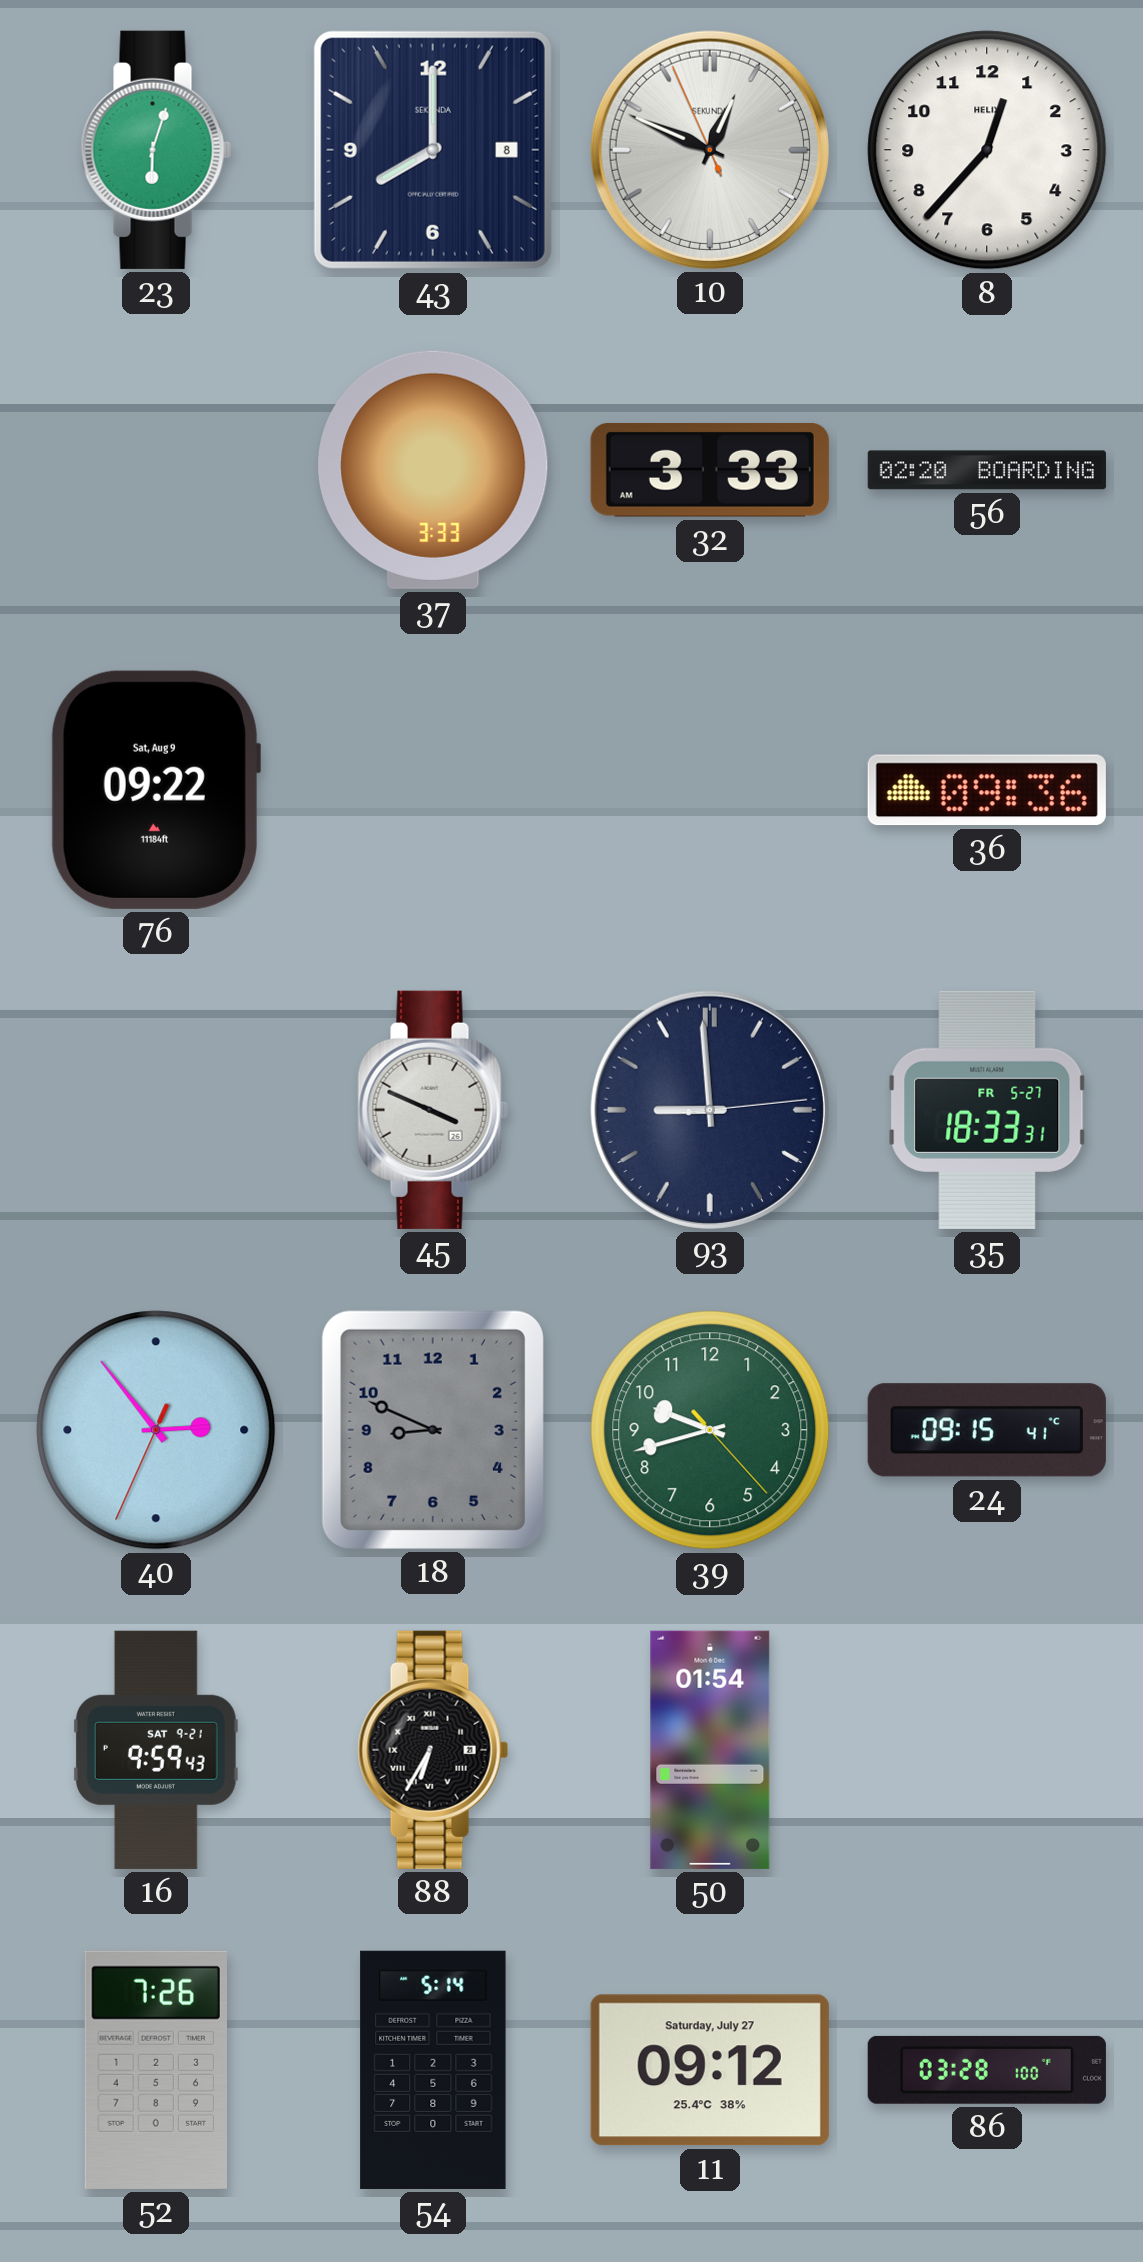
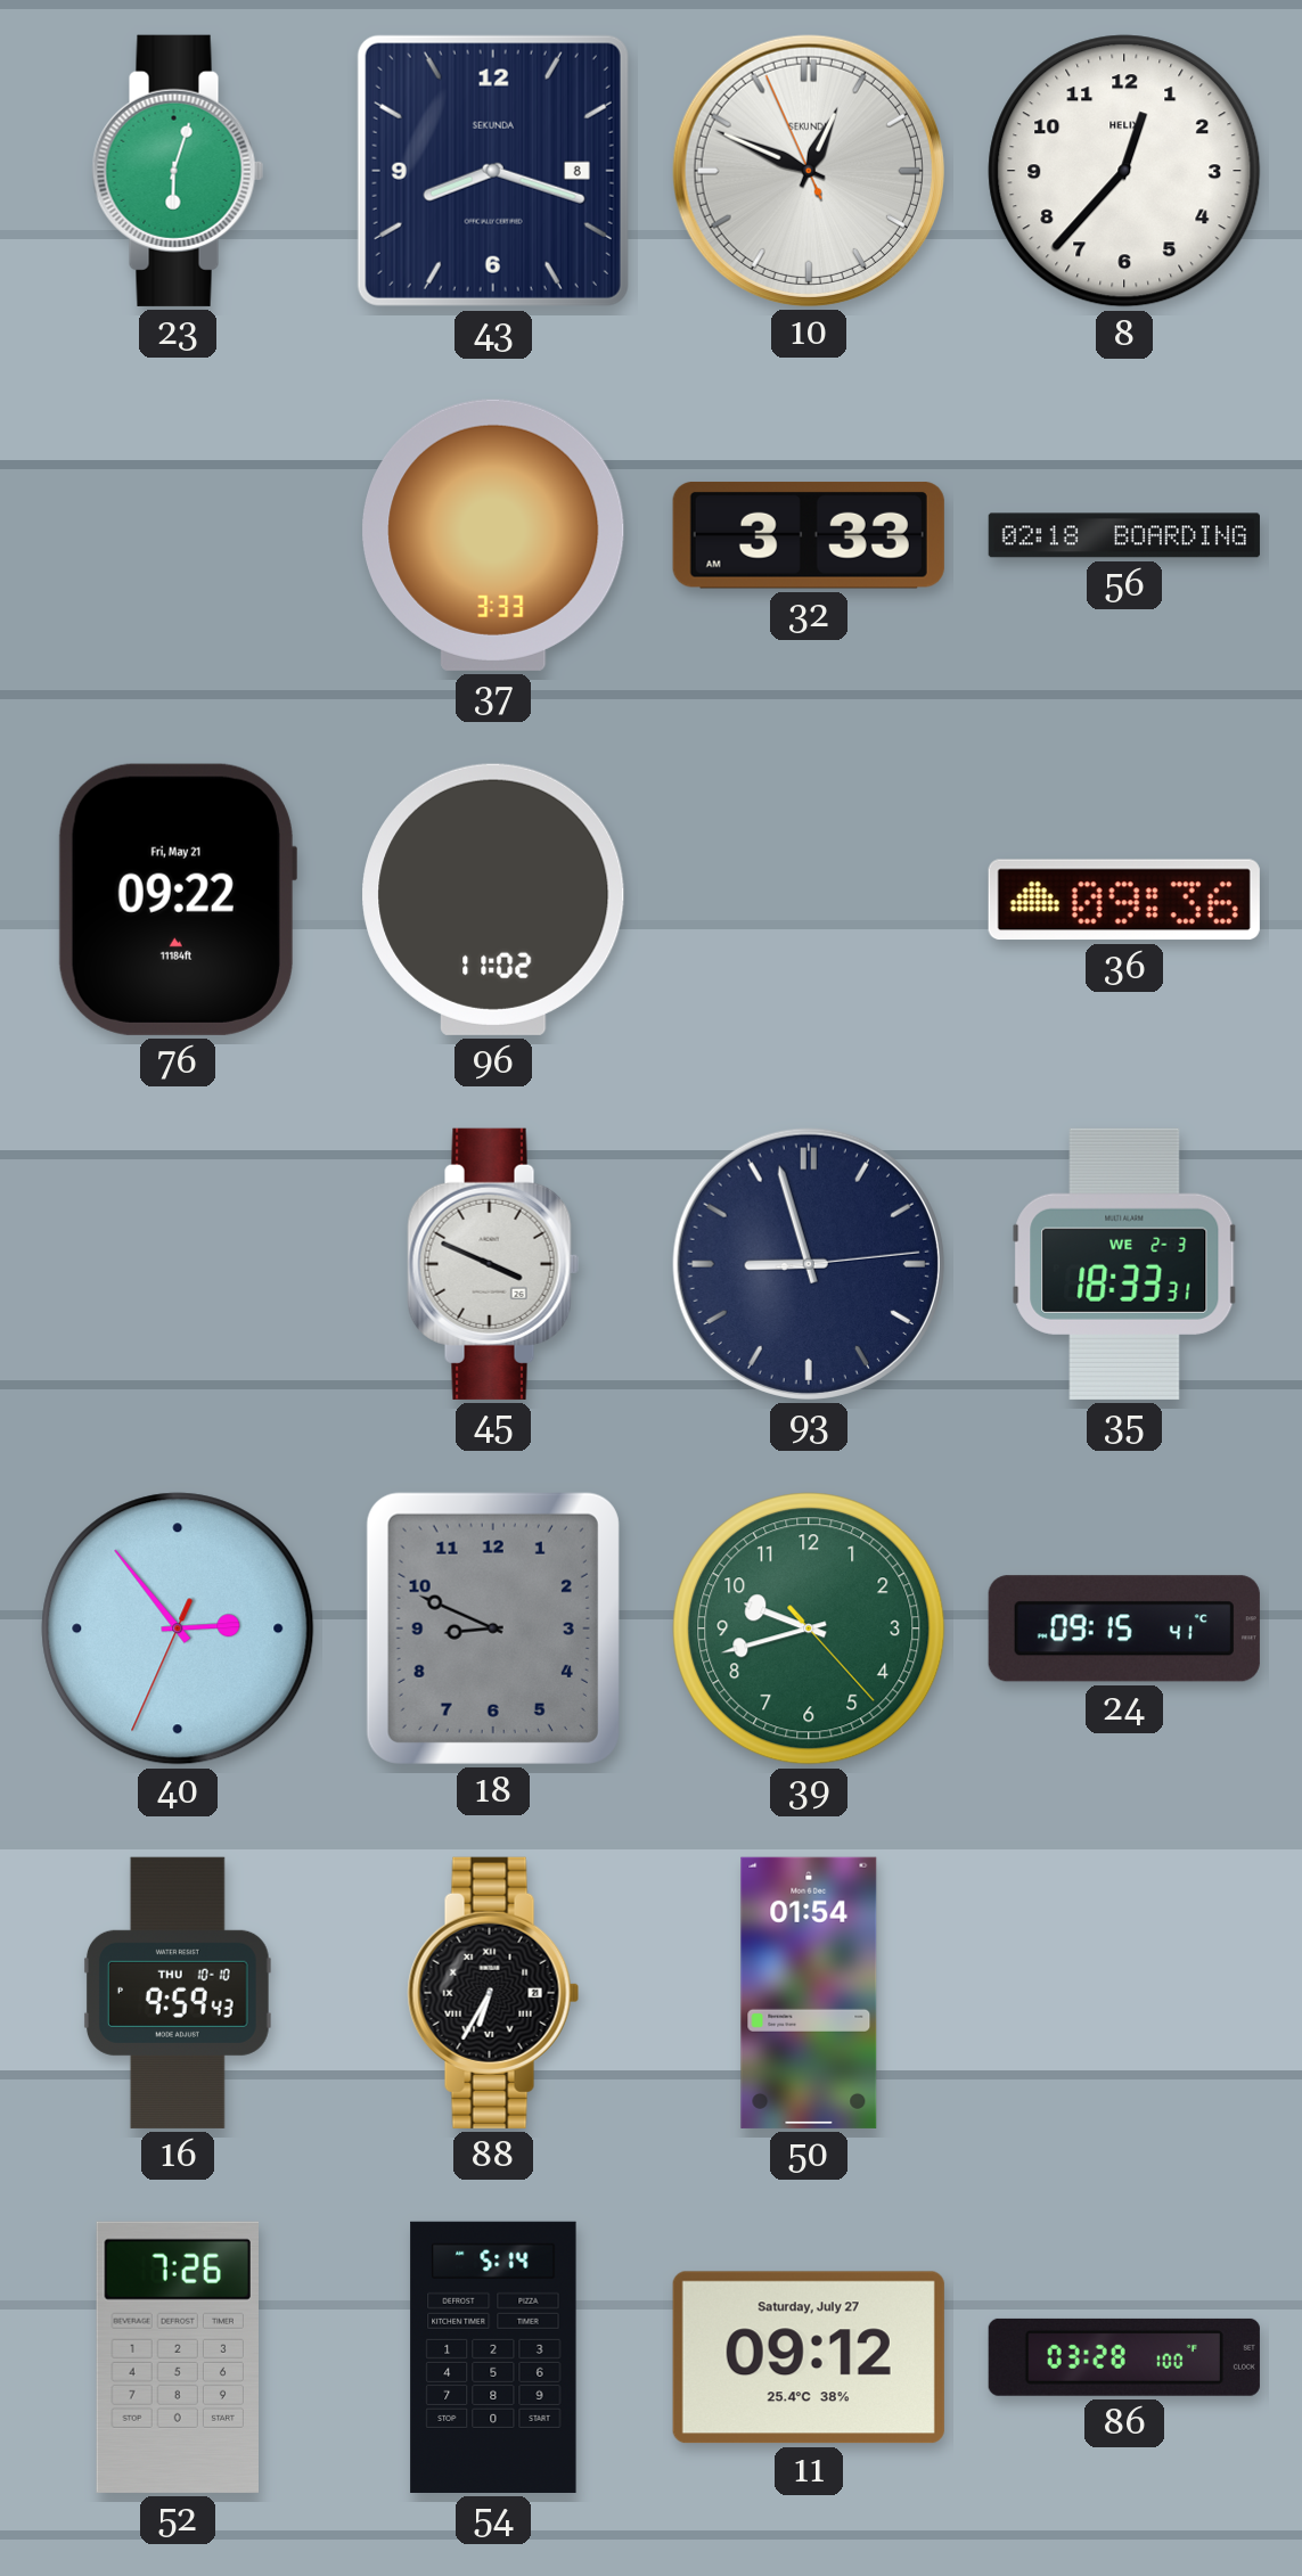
43: 8:00 -> 8:18 (493, 171)
56: 02:20 -> 02:18 (1124, 535)
76 date: Sat, Aug 9 -> Fri, May 21 (177, 900)
96: none -> 11:02 (493, 900)
93: 8:59 -> 8:57 (809, 1264)
35 date: FR 5-27 -> WE 2-3 (1124, 1264)
16 date: SAT 9-21 -> THU 10-10 (178, 1993)
